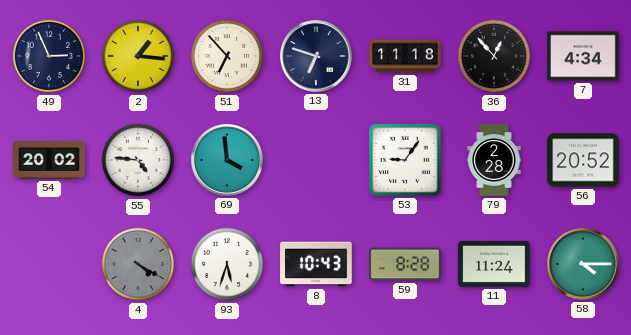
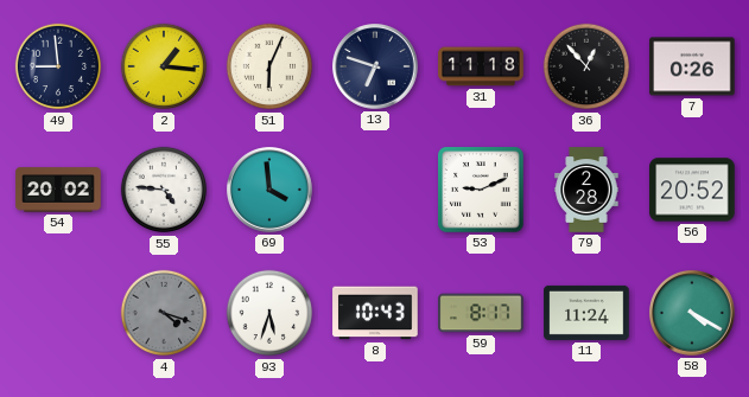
49: 2:56 -> 8:59 (58, 66)
51: 6:53 -> 6:04 (269, 66)
7: 4:34 -> 0:26 (692, 66)
53: 9:06 -> 9:11 (481, 190)
4: 4:20 -> 4:18 (164, 313)
59: 8:28 -> 8:17 (481, 313)
58: 4:15 -> 4:20 (693, 314)
